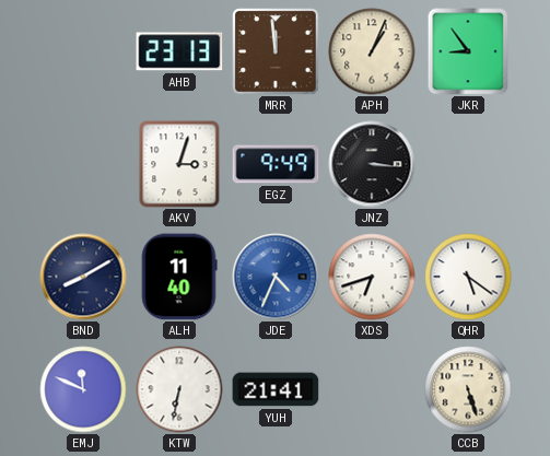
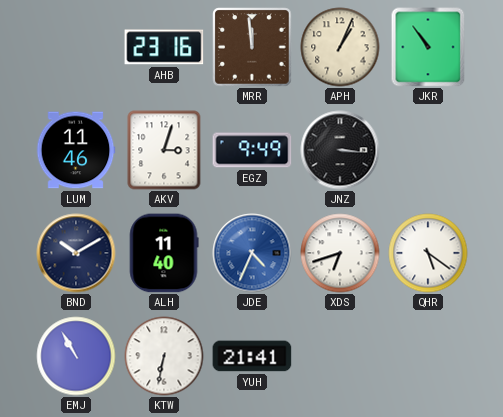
AHB: 23:13 -> 23:16 (164, 47)
JKR: 8:54 -> 10:54 (428, 47)
LUM: none -> 11:46 (76, 150)
BND: 8:10 -> 10:10 (76, 253)
EMJ: 11:49 -> 10:55 (76, 356)
CCB: 5:27 -> none (468, 389)
